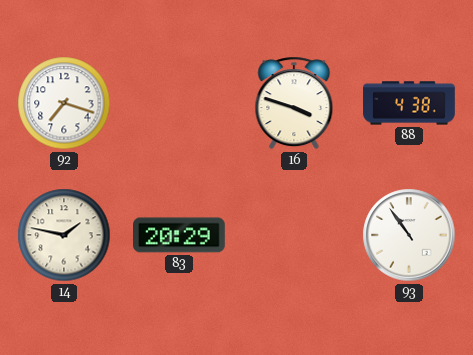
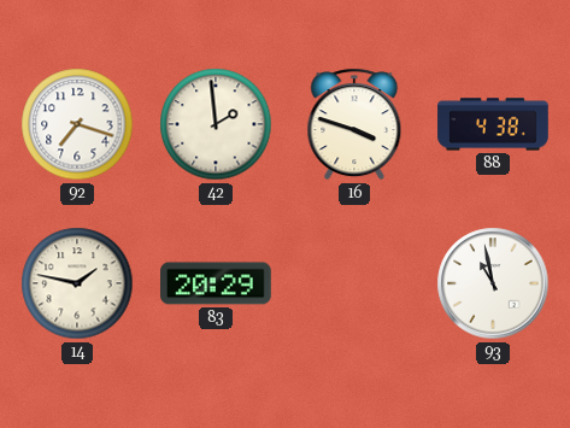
42: none -> 1:59 (216, 124)
93: 10:54 -> 10:58 (493, 283)
